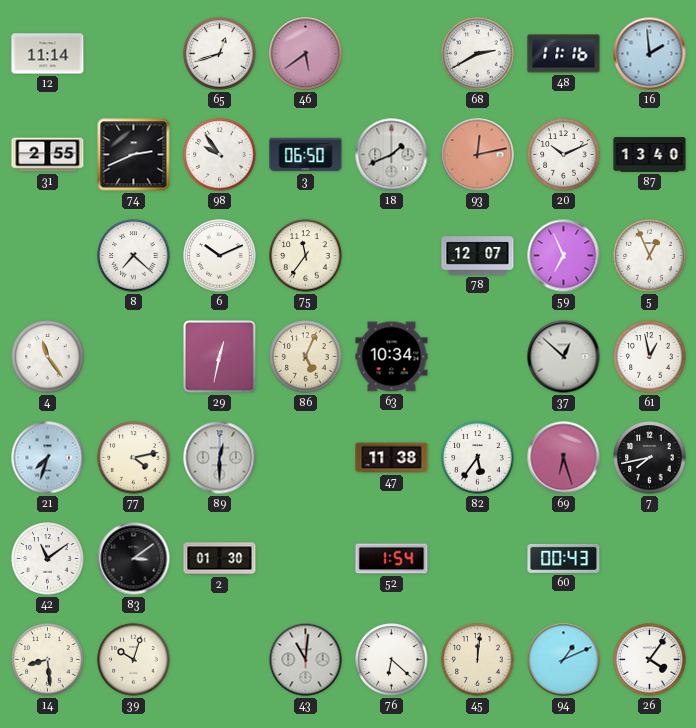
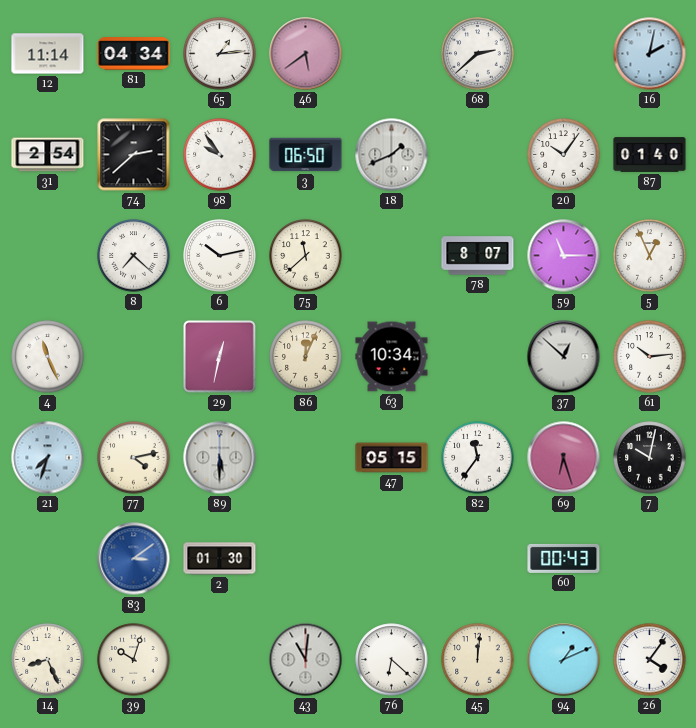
81: none -> 04:34 (134, 54)
65: 12:42 -> 1:14 (220, 54)
68: 2:40 -> 2:38 (478, 54)
48: 11:16 -> none (564, 54)
16: 1:59 -> 2:02 (650, 54)
31: 2:55 -> 2:54 (48, 155)
74: 2:41 -> 2:38 (134, 155)
93: 12:13 -> none (478, 155)
20: 10:11 -> 10:06 (564, 155)
87: 13:40 -> 01:40 (650, 155)
6: 10:11 -> 10:13 (220, 256)
75: 11:36 -> 11:38 (306, 256)
78: 12:07 -> 8:07 (478, 256)
59: 6:56 -> 11:15 (564, 256)
4: 11:24 -> 11:26 (48, 357)
86: 5:04 -> 12:04 (306, 357)
61: 12:58 -> 10:14 (650, 357)
89: 12:30 -> 5:30 (220, 458)
47: 11:38 -> 05:15 (392, 458)
82: 5:36 -> 11:36 (478, 458)
7: 7:43 -> 10:02 (650, 458)
42: 11:09 -> none (48, 559)
83 dial: black -> blue (134, 559)
52: 1:54 -> none (392, 559)
14: 8:29 -> 8:26 (48, 660)
